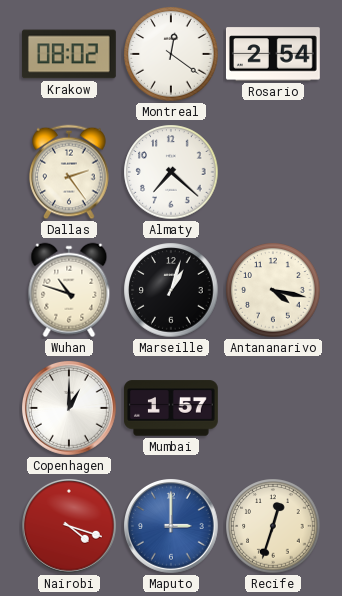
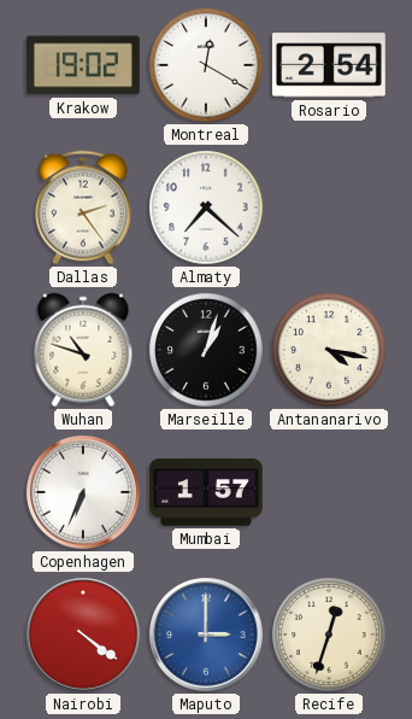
Krakow: 08:02 -> 19:02 (83, 65)
Montreal: 12:21 -> 12:20 (206, 65)
Copenhagen: 1:00 -> 6:34 (84, 493)
Nairobi: 4:18 -> 4:21 (84, 636)
